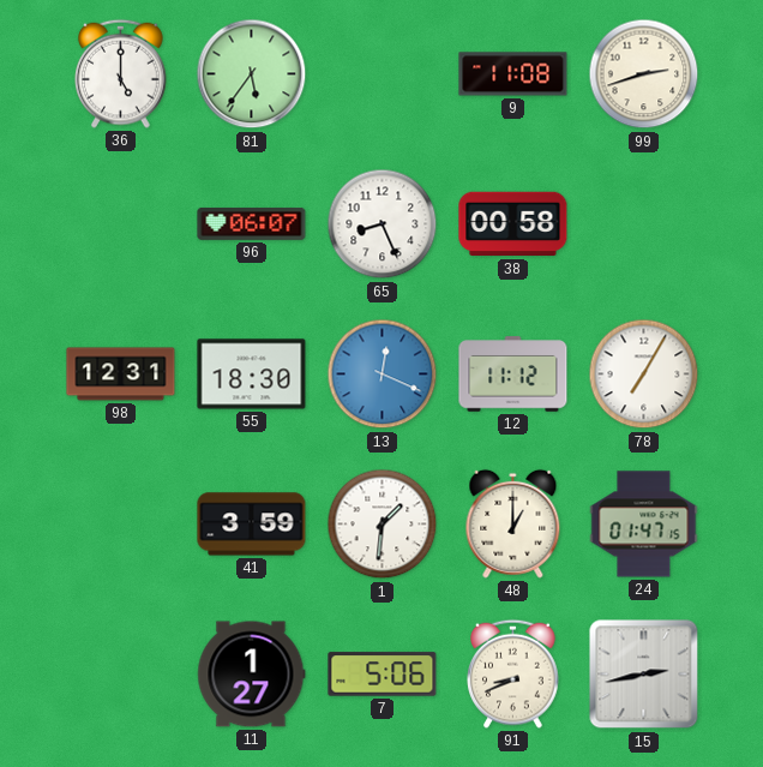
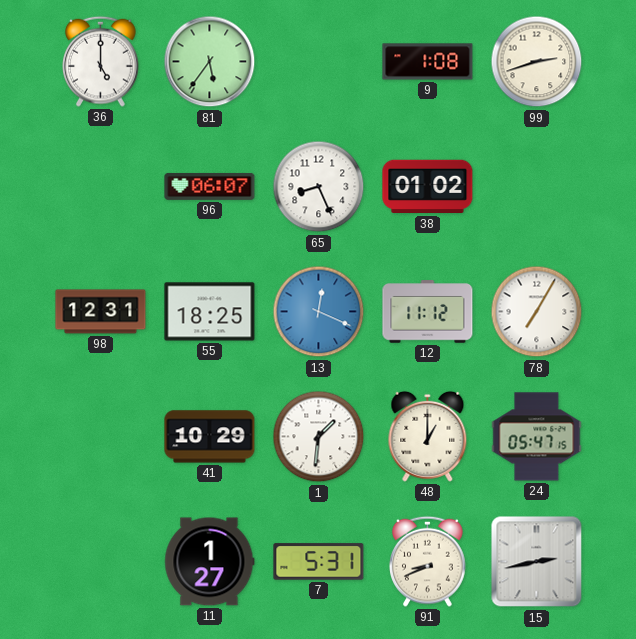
9: 11:08 -> 1:08 (428, 62)
38: 00:58 -> 01:02 (428, 187)
55: 18:30 -> 18:25 (210, 312)
41: 3:59 -> 10:29 (210, 437)
24: 01:47 -> 05:47 (537, 437)
7: 5:06 -> 5:31 (319, 562)
